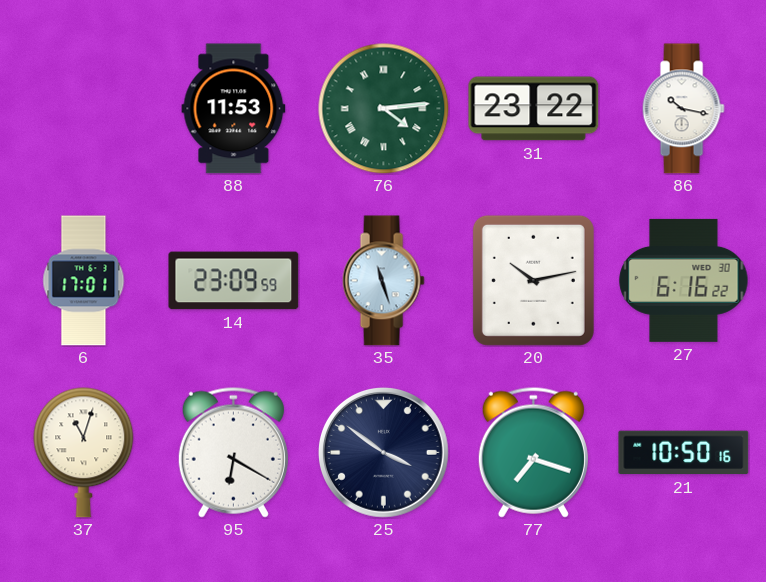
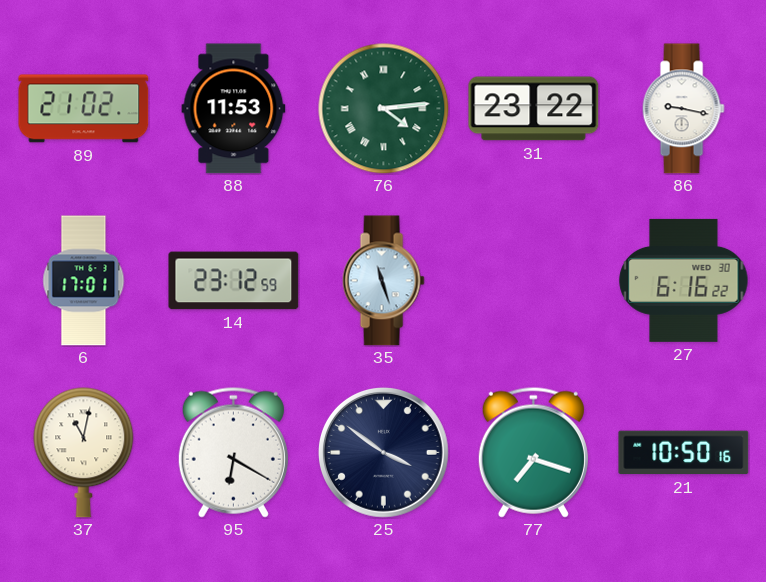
89: none -> 21:02 (84, 109)
86: 10:17 -> 9:17 (683, 109)
14: 23:09 -> 23:12 (234, 281)
20: 10:13 -> none (533, 280)
37: 11:03 -> 11:02 (84, 453)
